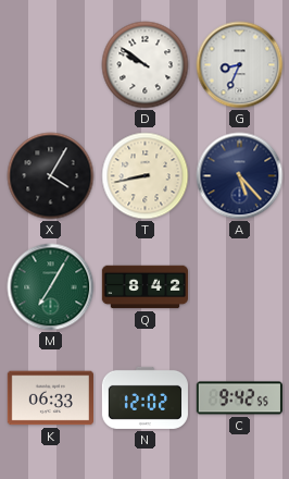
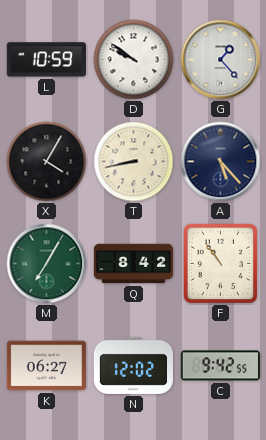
L: none -> 10:59 (46, 60)
G: 8:34 -> 1:23 (221, 60)
F: none -> 10:54 (221, 264)
K: 06:33 -> 06:27 (46, 366)
